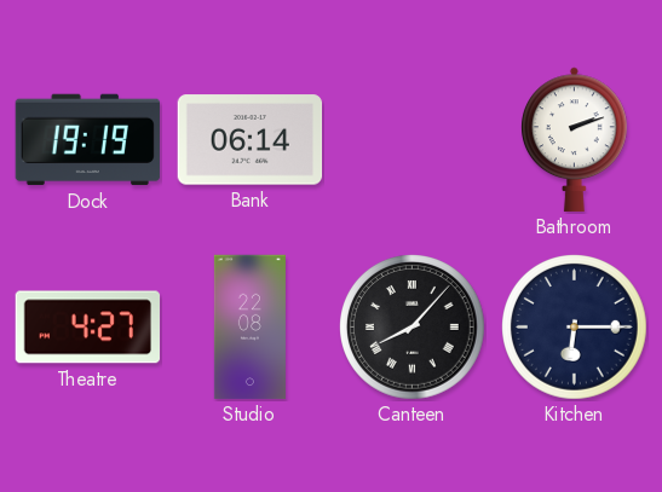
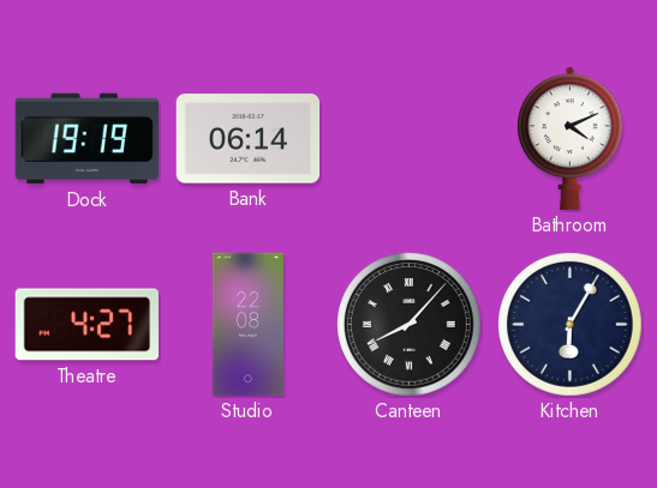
Bathroom: 2:12 -> 4:11 (571, 139)
Kitchen: 6:15 -> 6:05 (571, 325)
